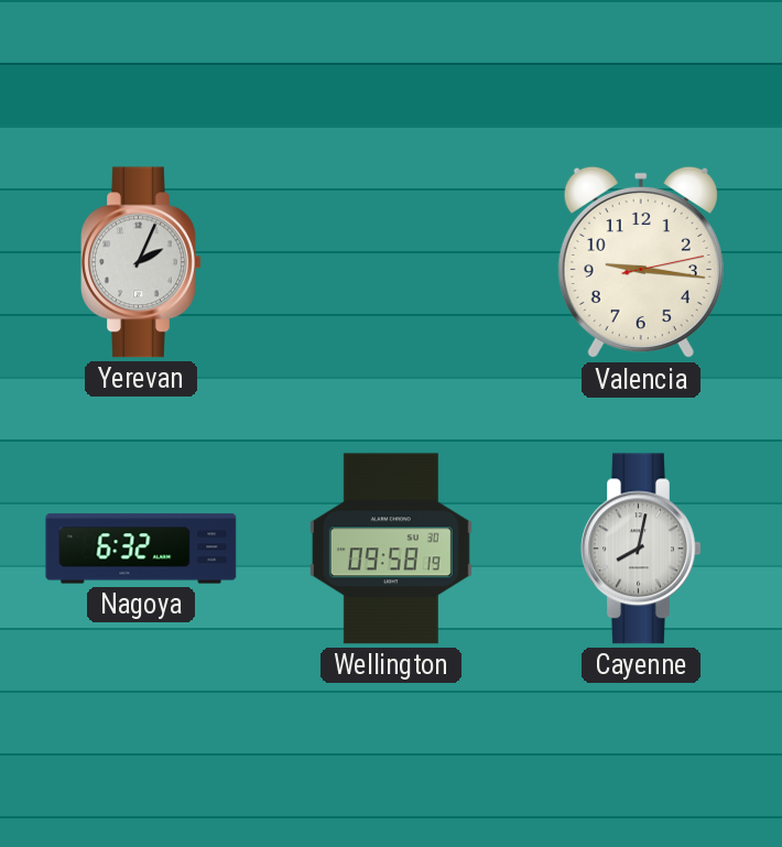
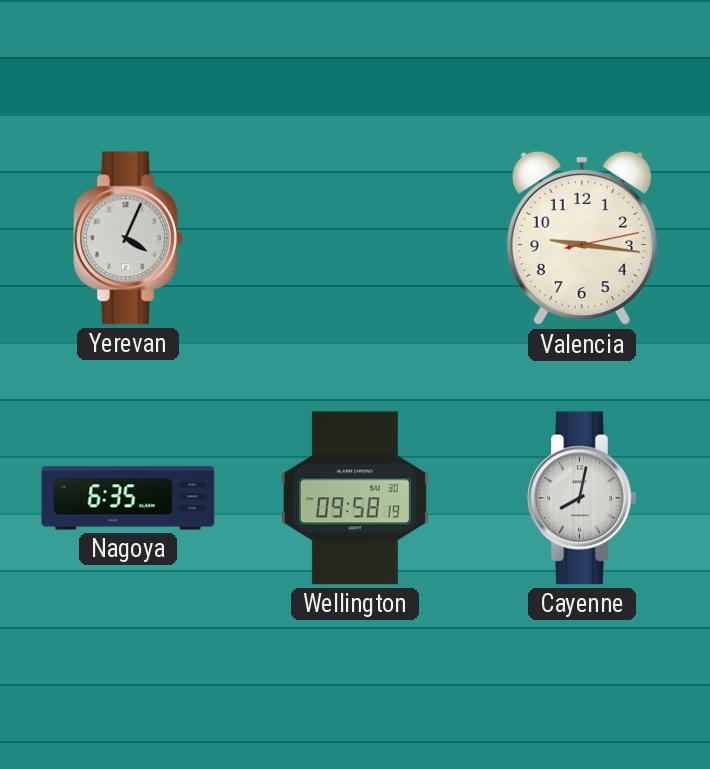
Yerevan: 2:04 -> 4:04 (128, 238)
Nagoya: 6:32 -> 6:35 (128, 498)
